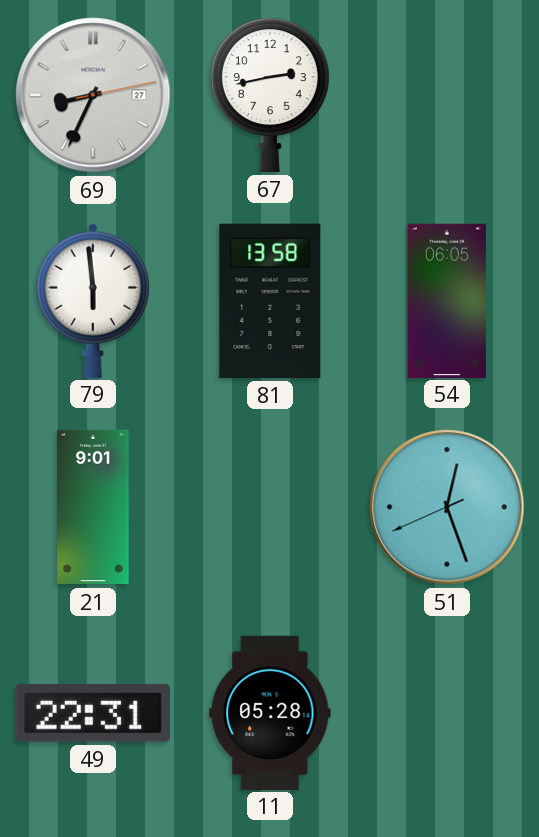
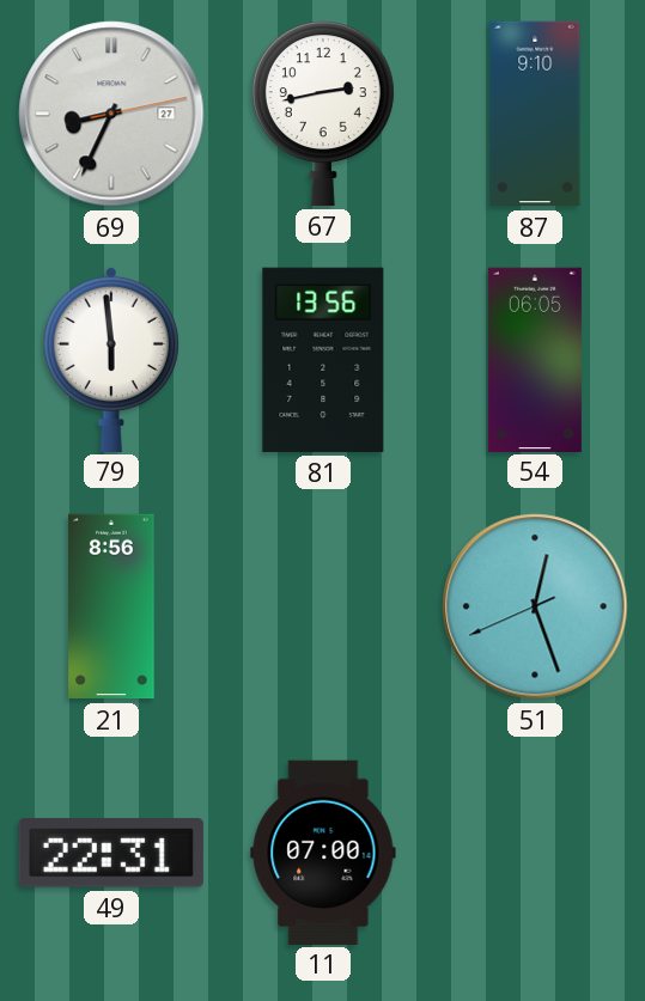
87: none -> 9:10 (535, 114)
81: 13:58 -> 13:56 (323, 360)
21: 9:01 -> 8:56 (111, 606)
11: 05:28 -> 07:00 (323, 852)
